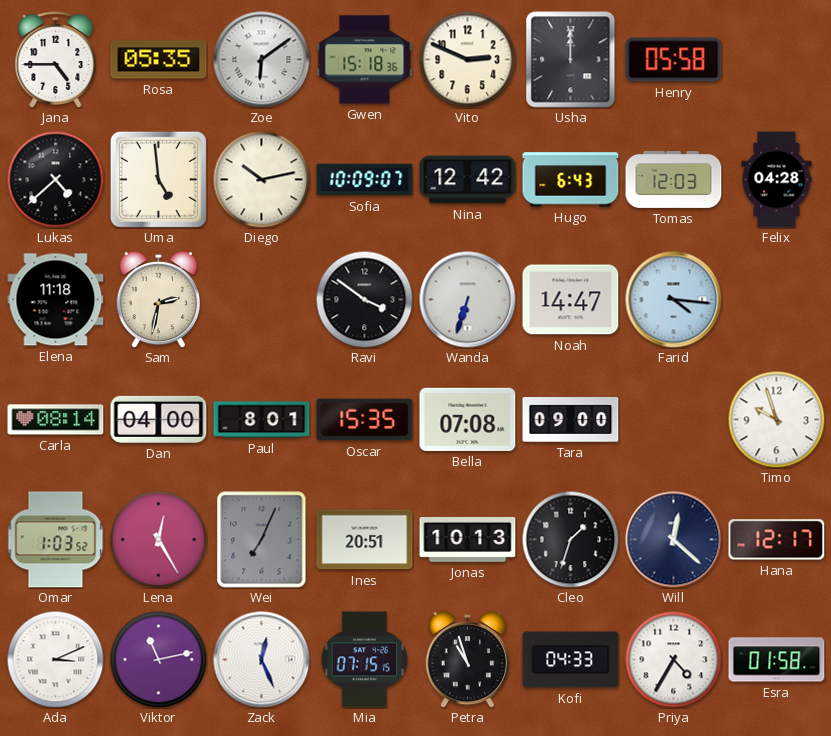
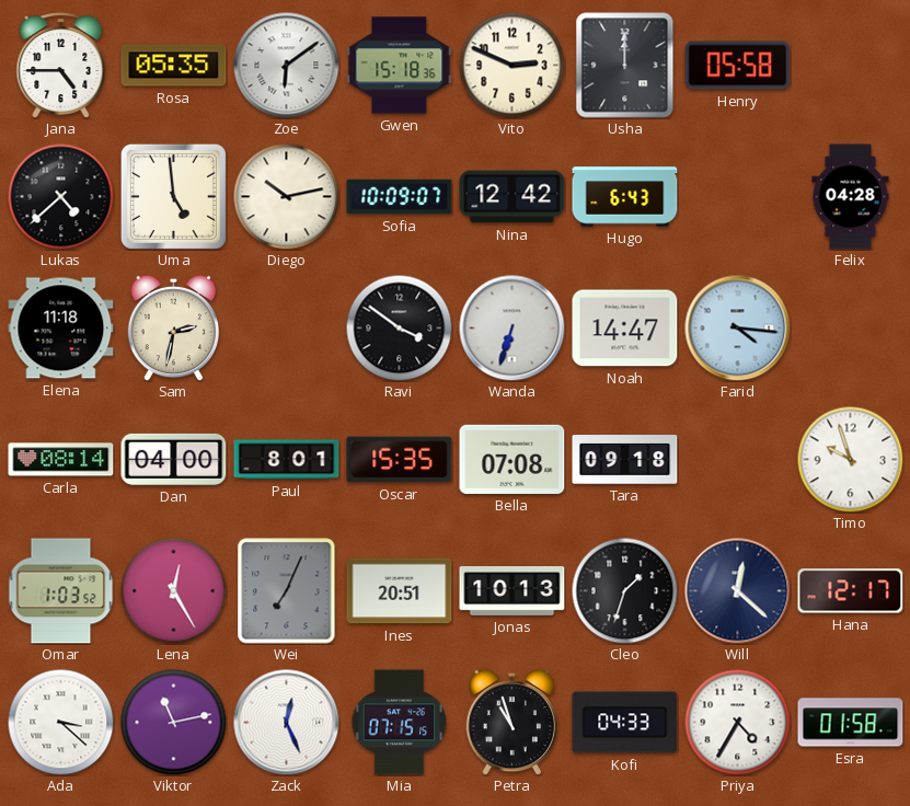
Tomas: 12:03 -> none (674, 180)
Tara: 09:00 -> 09:18 (625, 460)
Ada: 3:11 -> 3:22 (60, 722)
